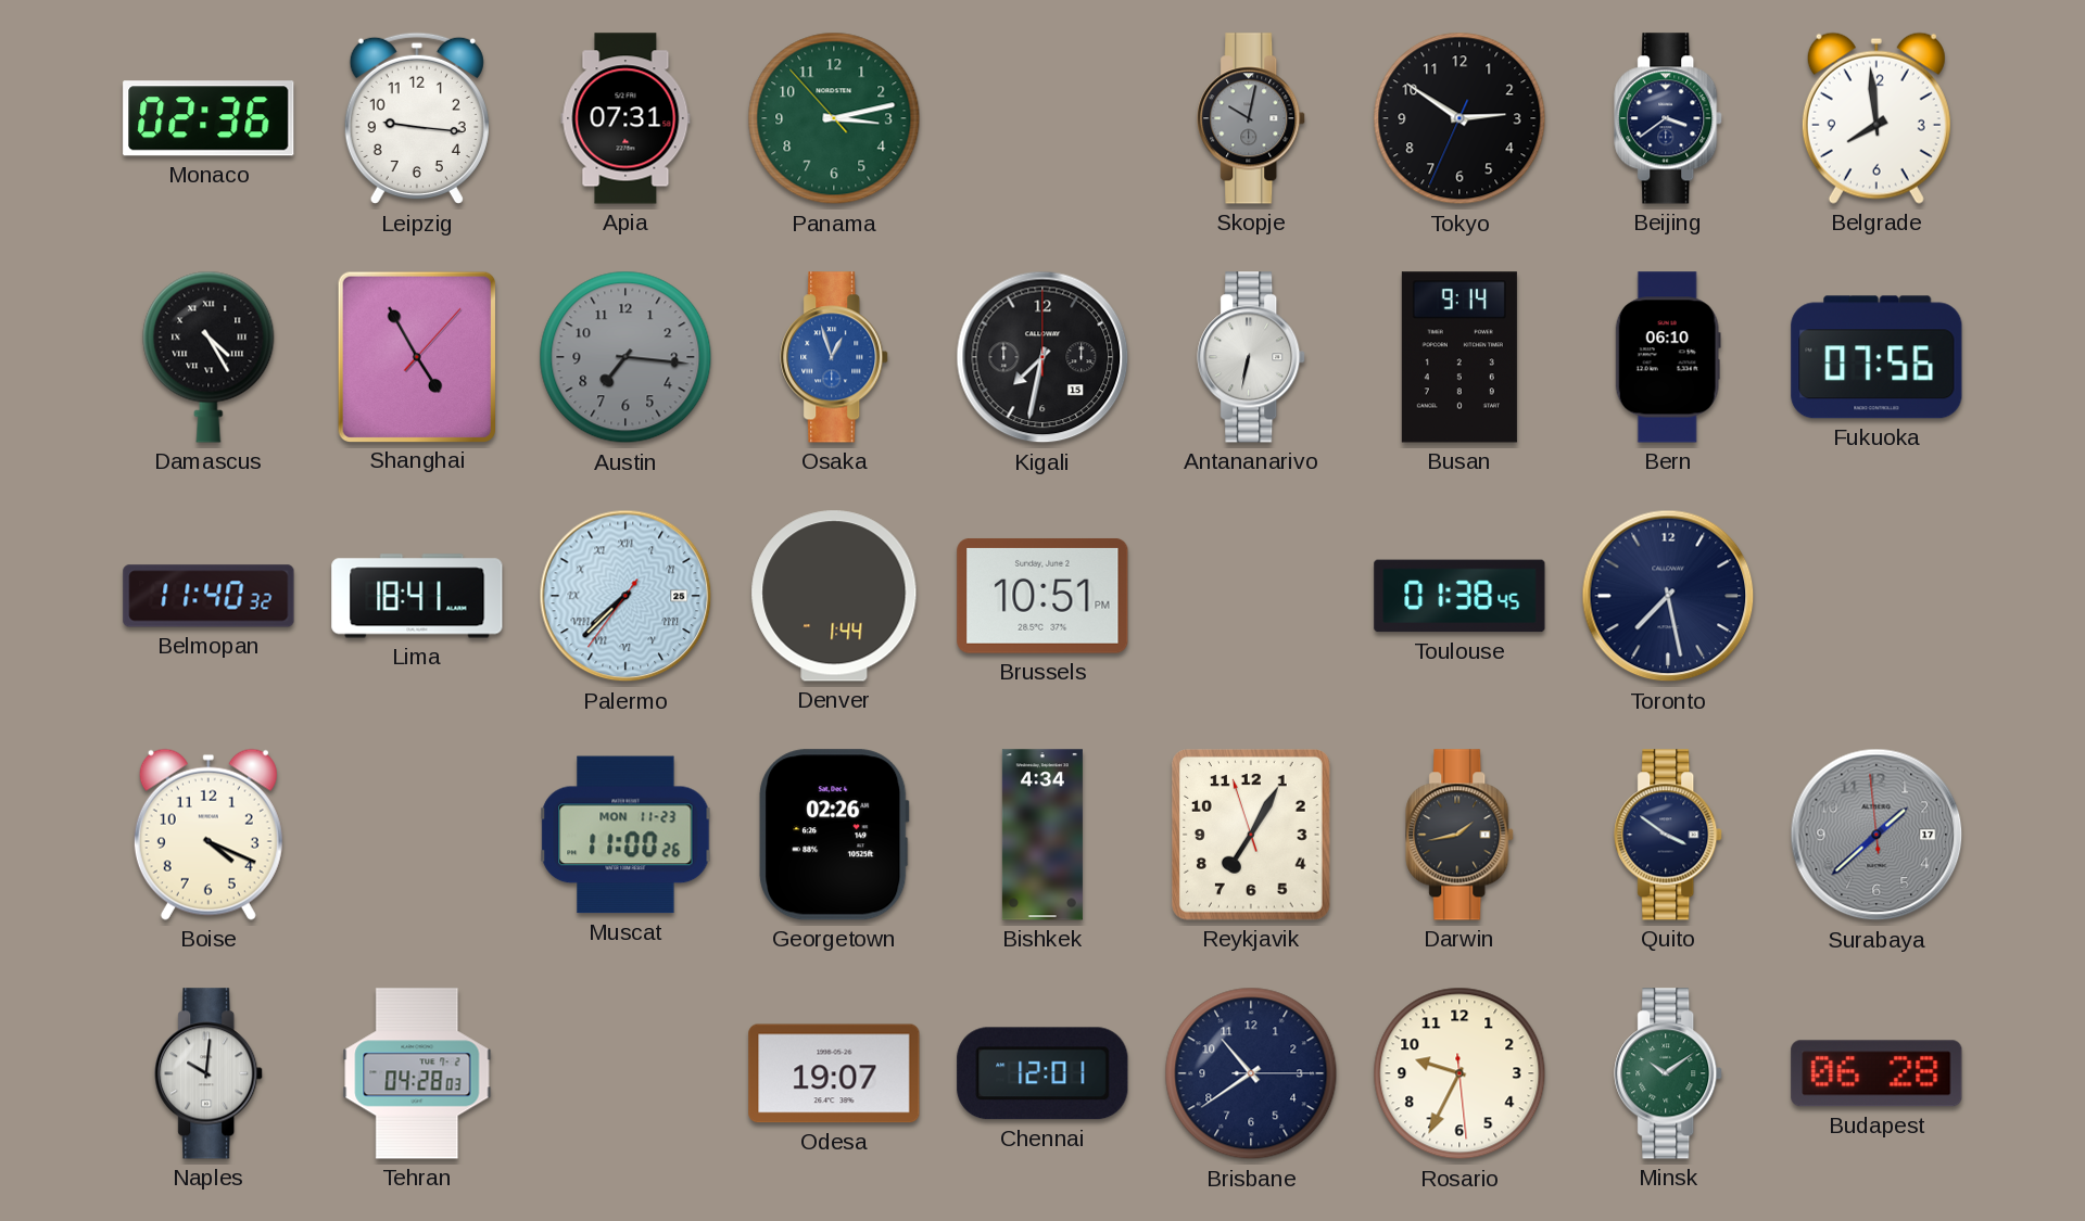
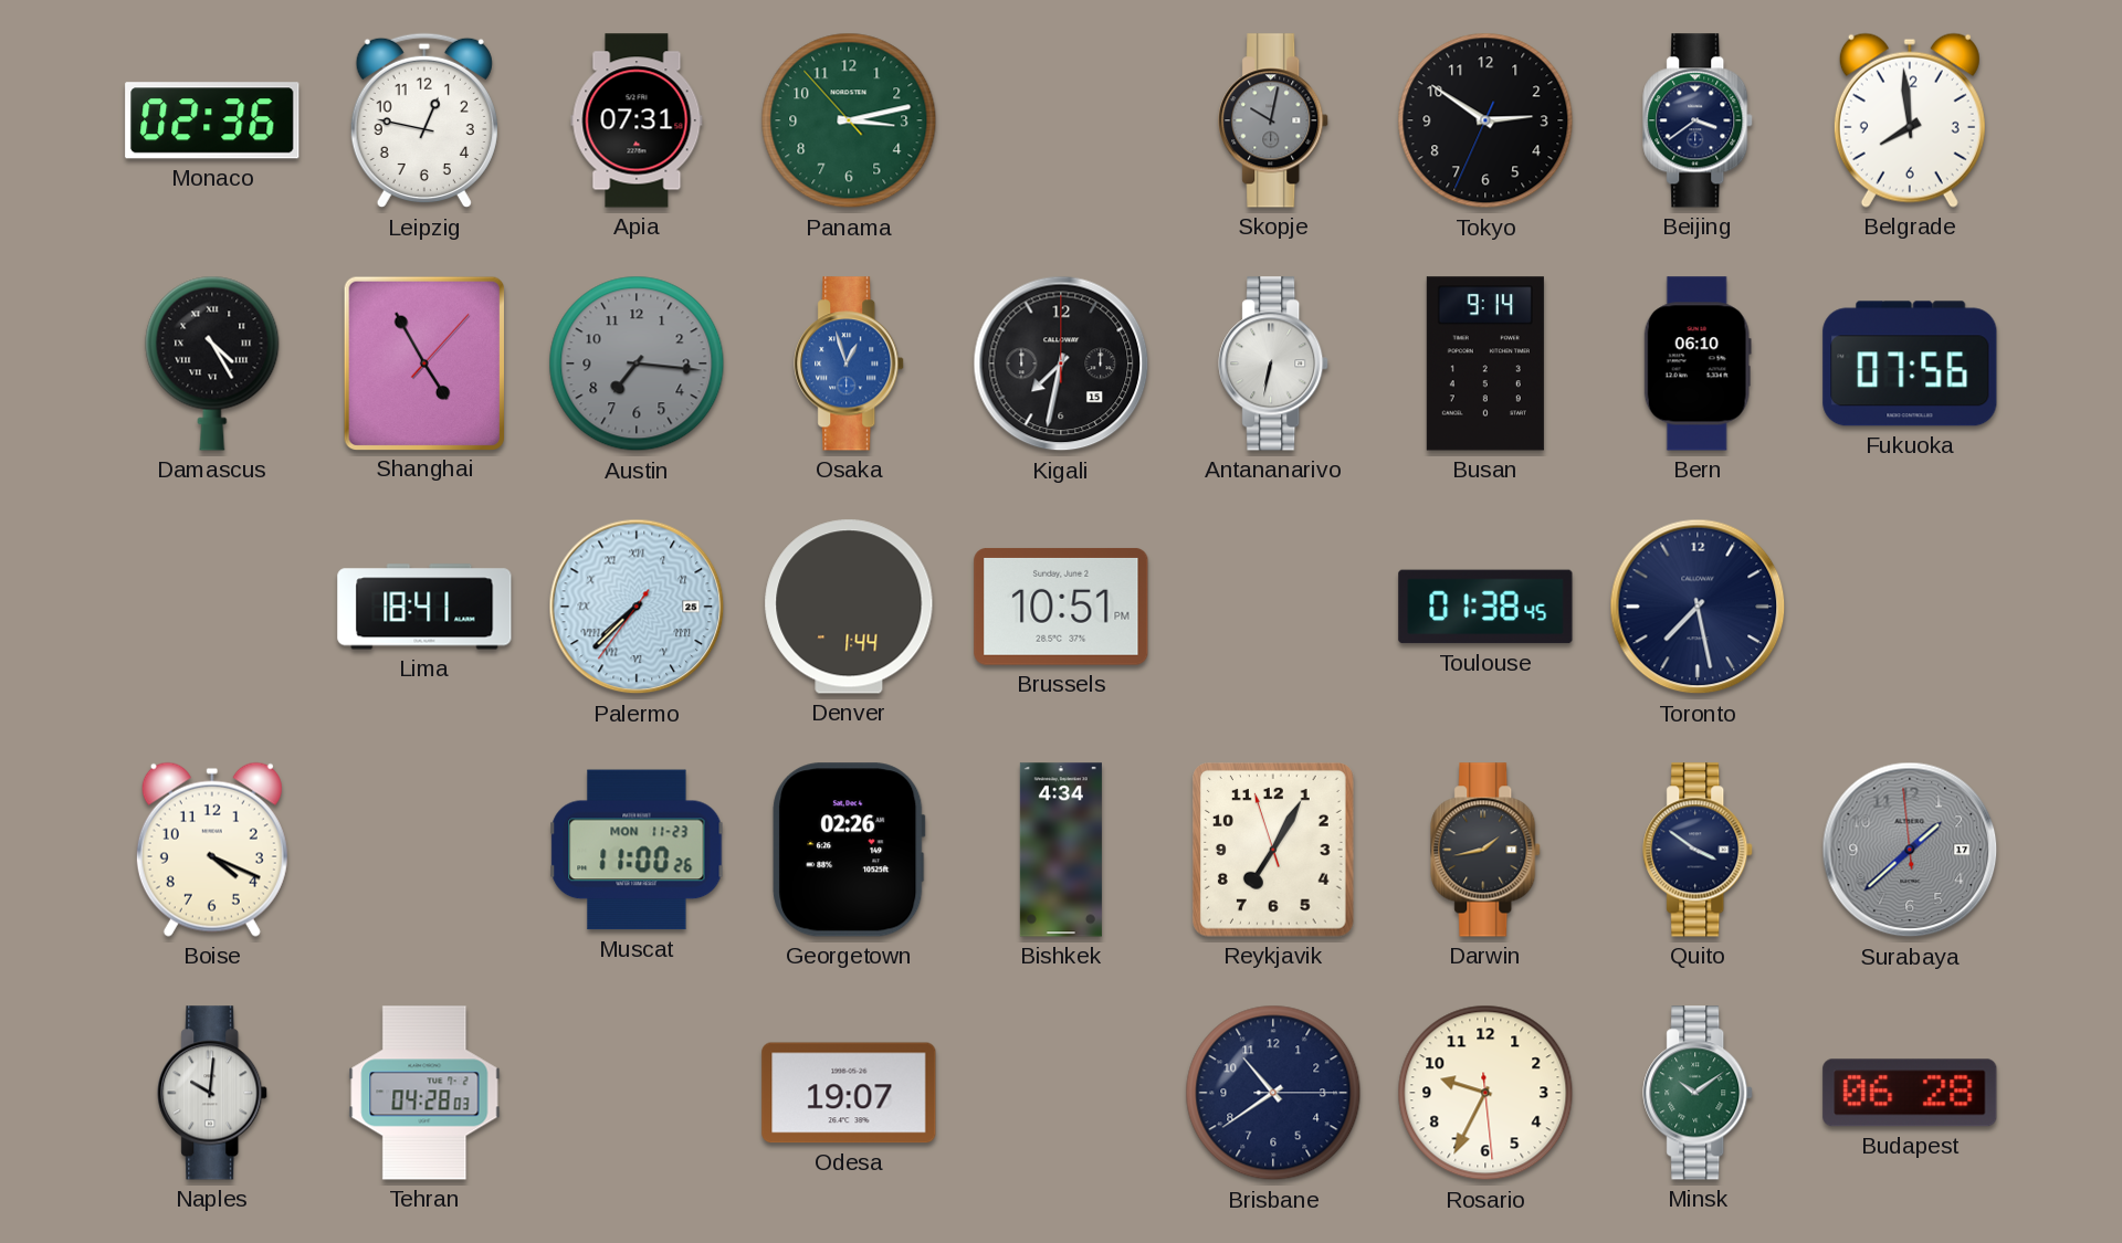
Leipzig: 9:16 -> 12:47 (424, 120)
Belmopan: 11:40 -> none (208, 596)
Chennai: 12:01 -> none (1042, 1073)
